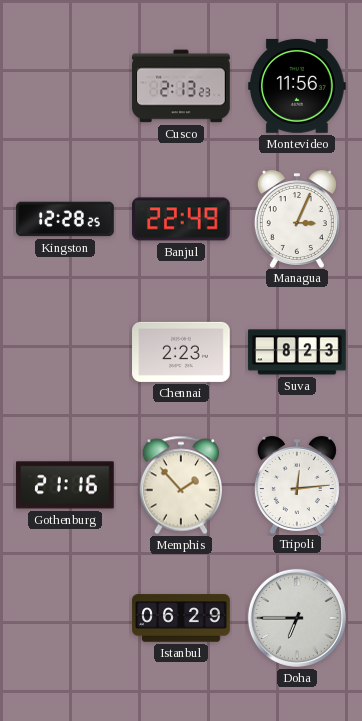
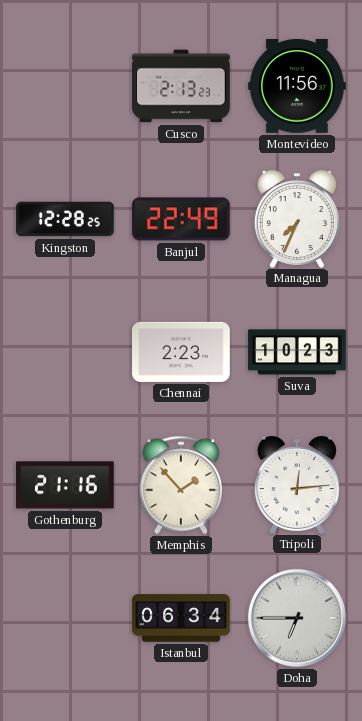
Managua: 3:04 -> 7:34 (297, 219)
Suva: 8:23 -> 10:23 (297, 352)
Istanbul: 06:29 -> 06:34 (181, 618)
